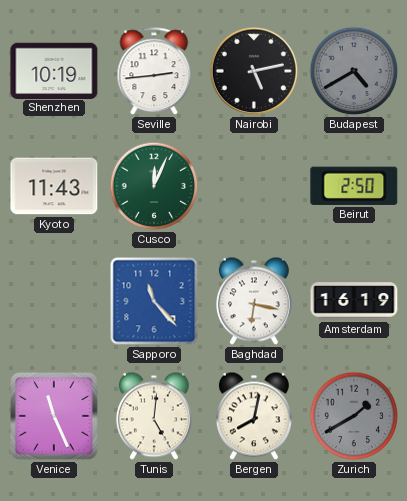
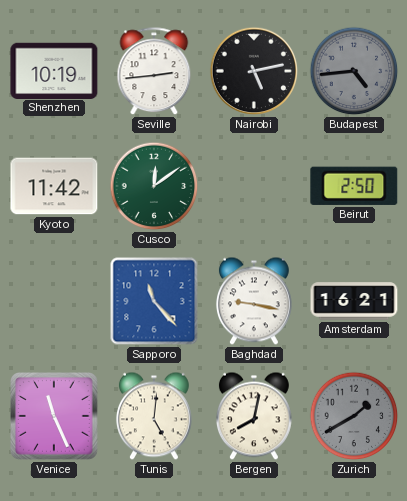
Budapest: 4:40 -> 4:44 (354, 71)
Kyoto: 11:43 -> 11:42 (54, 186)
Cusco: 12:04 -> 12:09 (154, 186)
Baghdad: 6:17 -> 9:17 (254, 301)
Amsterdam: 16:19 -> 16:21 (354, 301)
